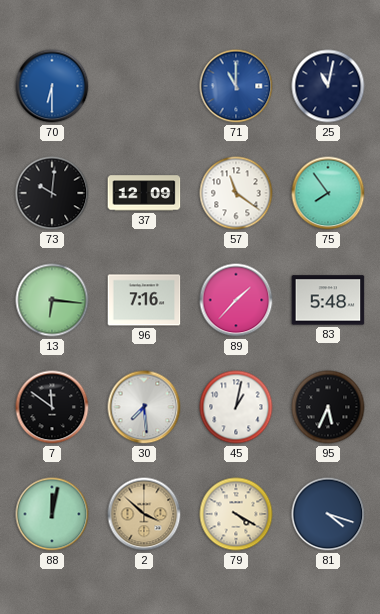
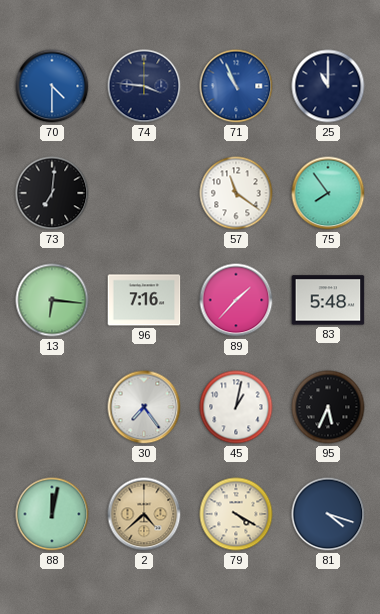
70: 6:30 -> 4:30 (52, 86)
74: none -> 3:46 (144, 86)
71: 11:00 -> 10:56 (236, 86)
25: 11:02 -> 11:00 (328, 86)
73: 10:01 -> 7:01 (52, 193)
37: 12:09 -> none (144, 193)
7: 11:51 -> none (52, 407)
30: 7:29 -> 7:24 (144, 407)
2: 3:52 -> 4:38 (144, 514)
